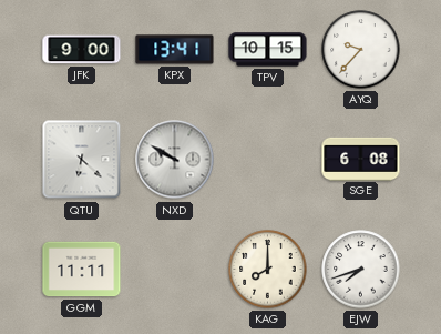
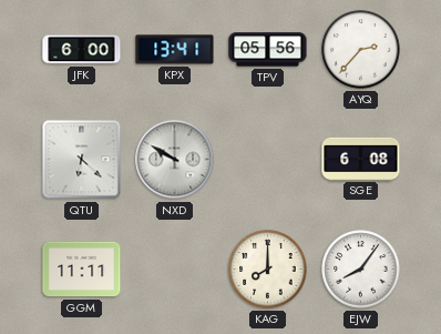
JFK: 9:00 -> 6:00 (82, 50)
TPV: 10:15 -> 05:56 (268, 50)
AYQ: 9:37 -> 2:37 (361, 50)
EJW: 7:42 -> 8:06 (361, 270)
